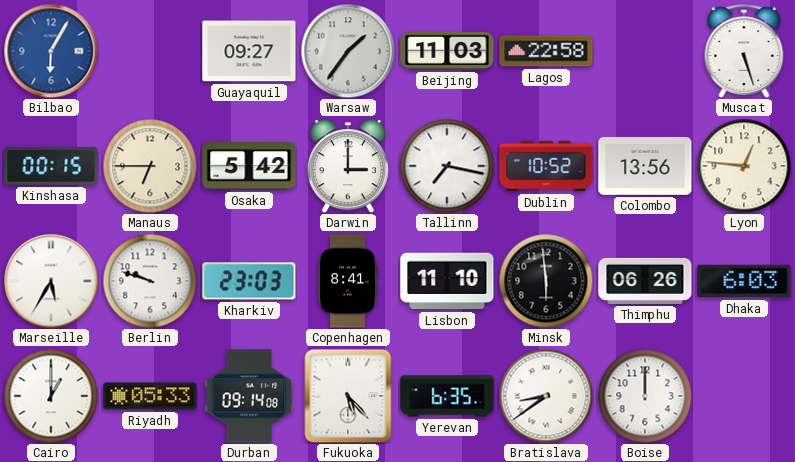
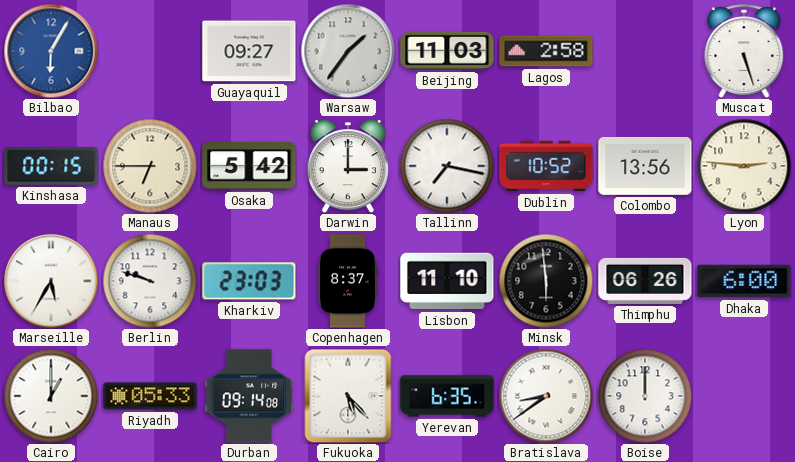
Lagos: 22:58 -> 2:58 (546, 51)
Lyon: 12:46 -> 2:46 (744, 166)
Copenhagen: 8:41 -> 8:37 (347, 281)
Dhaka: 6:03 -> 6:00 (744, 281)
